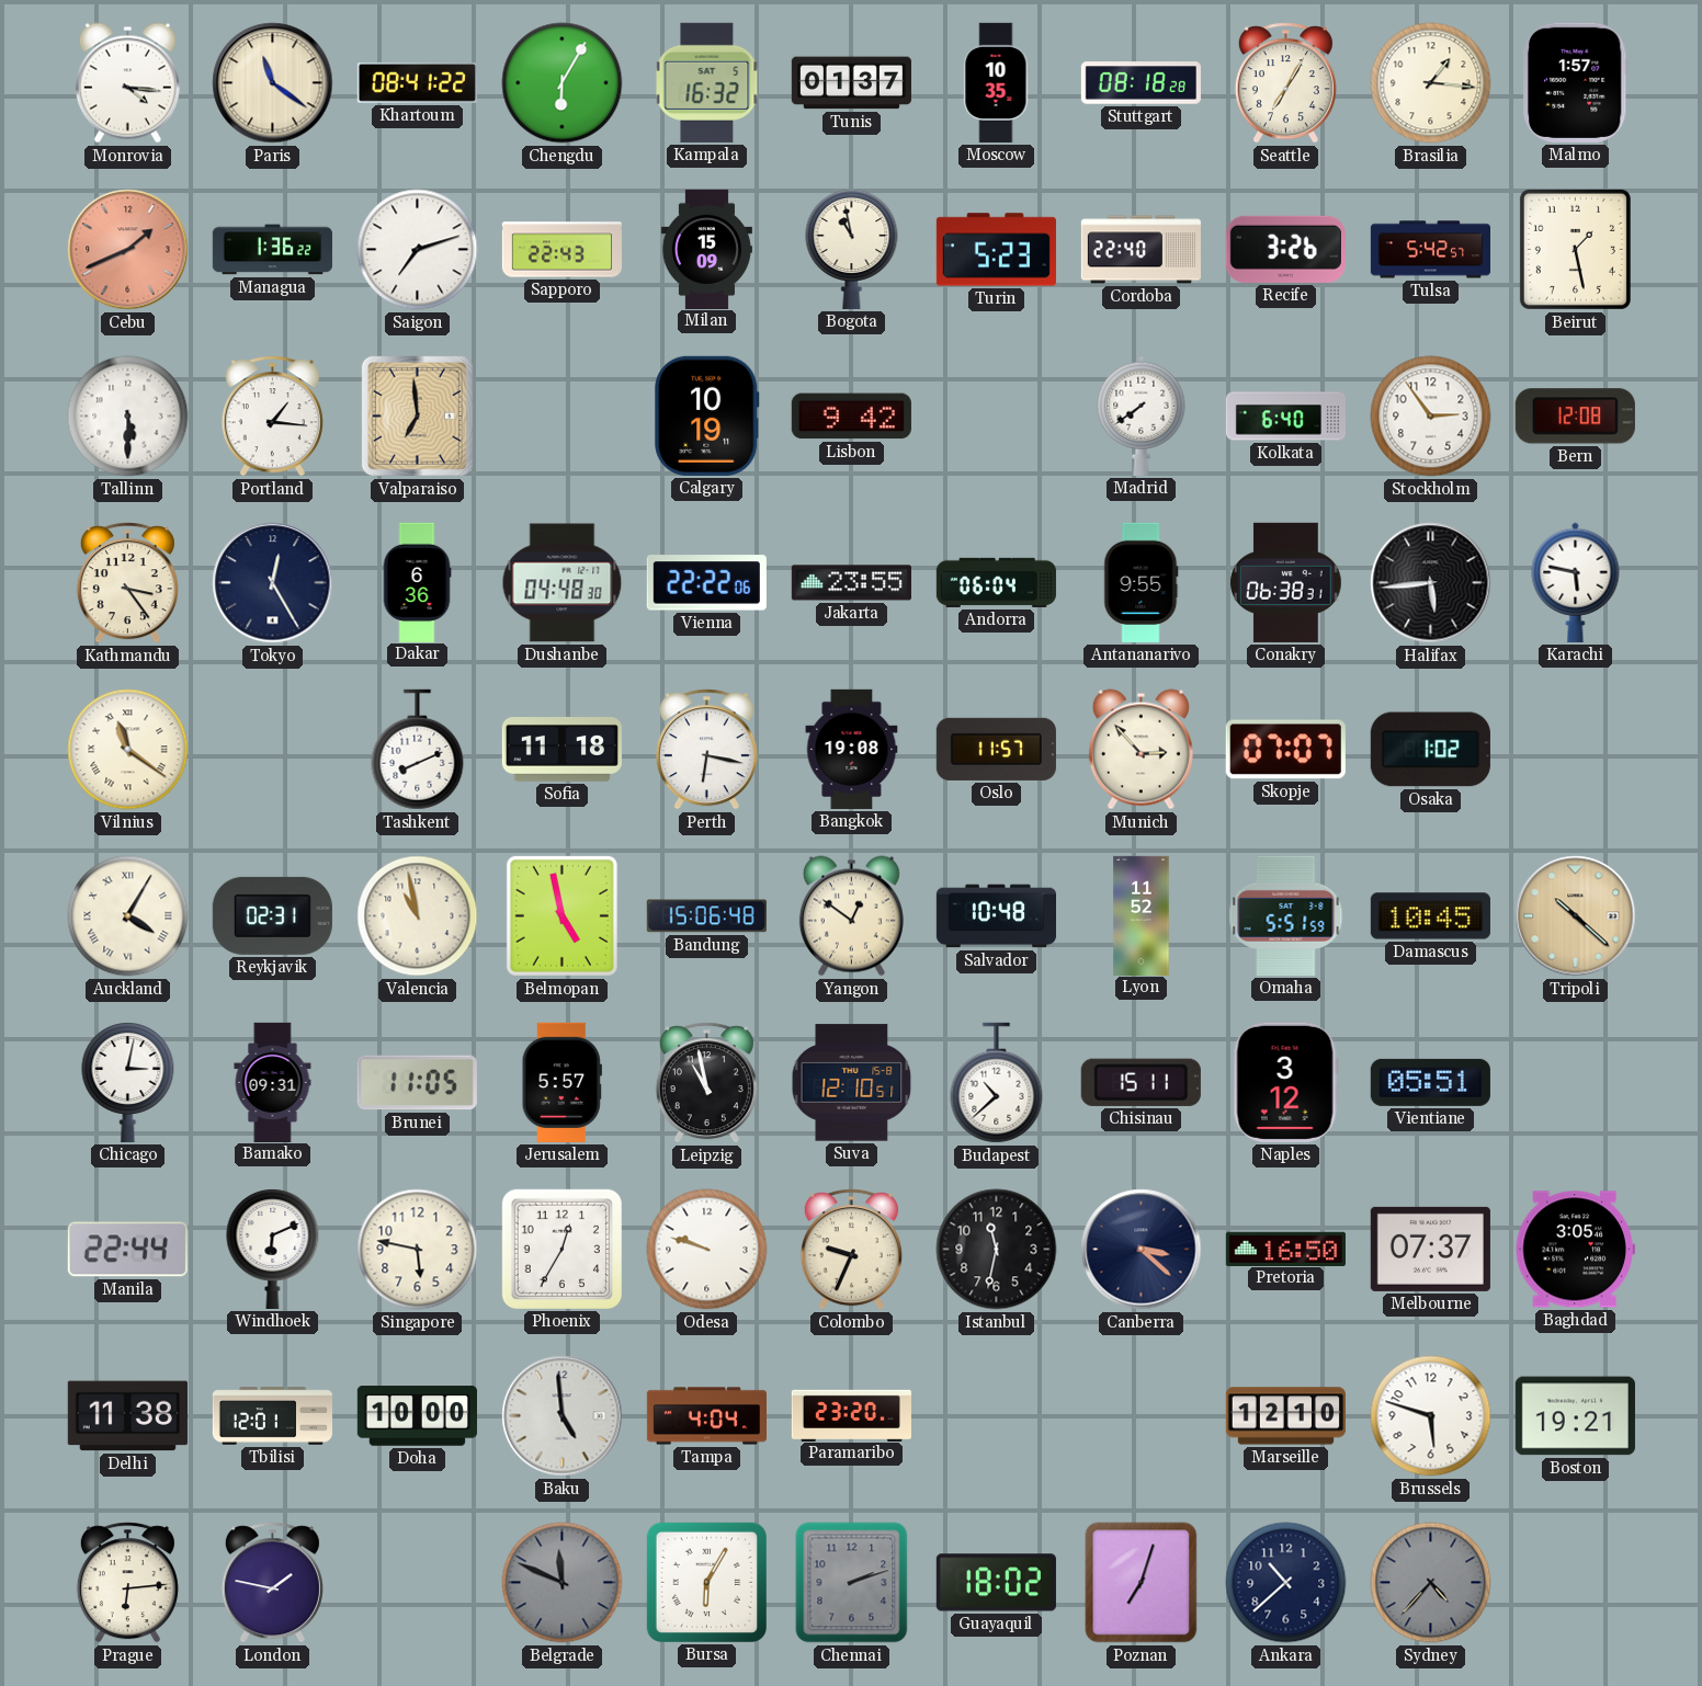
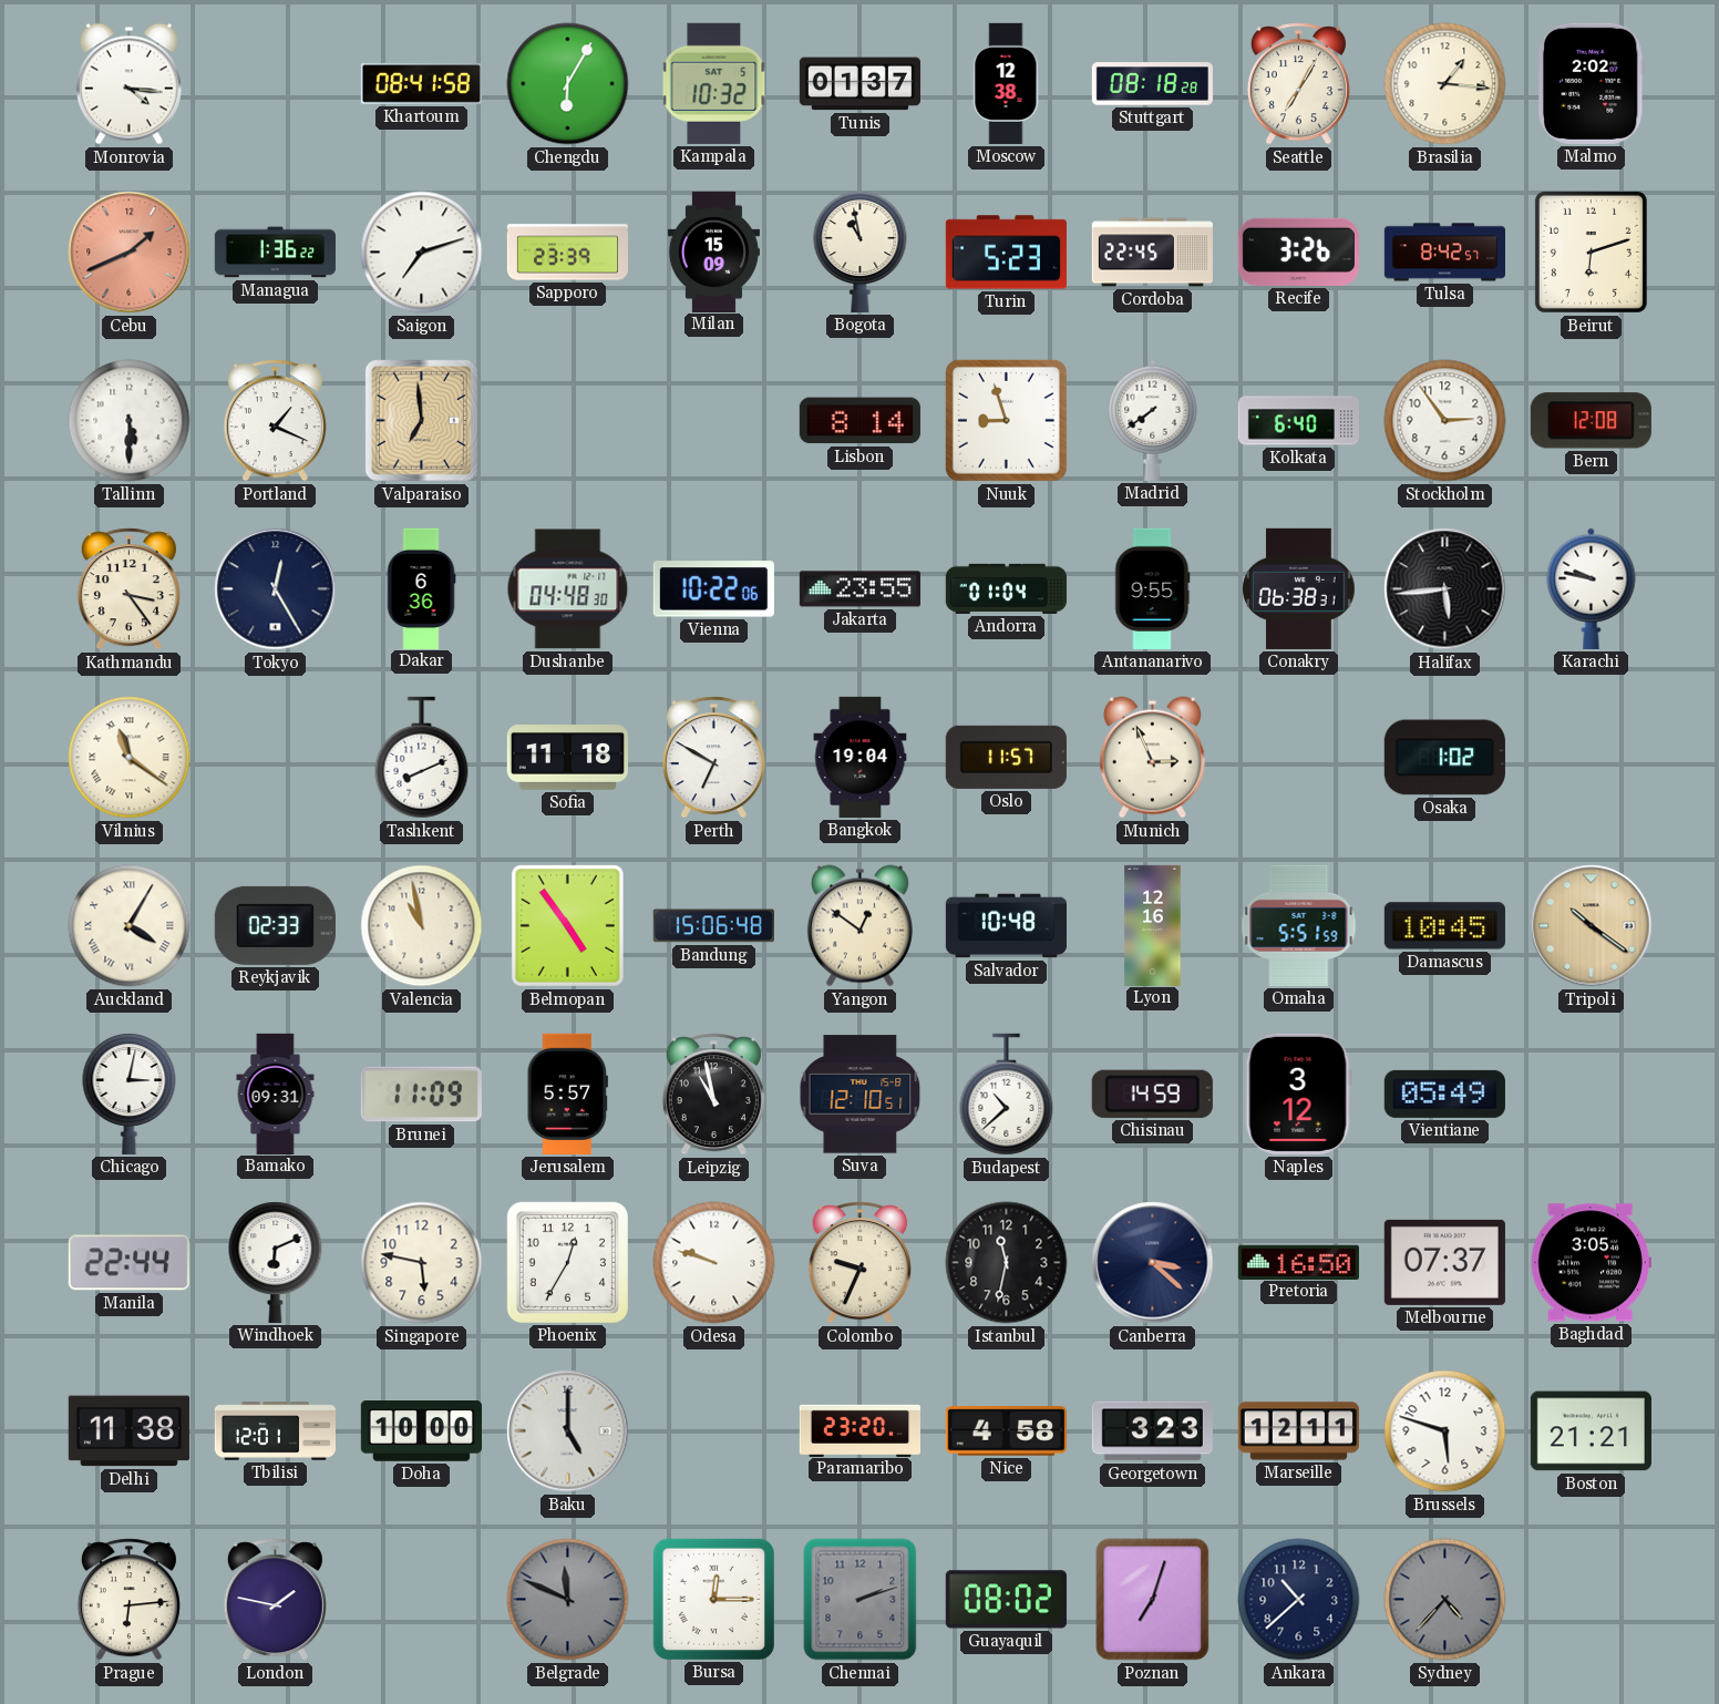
Paris: 11:21 -> none (273, 83)
Khartoum: 08:41:22 -> 08:41:58 (421, 83)
Kampala: 16:32 -> 10:32 (714, 83)
Moscow: 10:35 -> 12:38 (1007, 83)
Malmo: 1:57 -> 2:02 (1591, 83)
Sapporo: 22:43 -> 23:39 (567, 253)
Cordoba: 22:40 -> 22:45 (1152, 253)
Tulsa: 5:42 -> 8:42 (1444, 253)
Beirut: 1:28 -> 6:12 (1591, 252)
Portland: 1:16 -> 1:19 (275, 421)
Calgary: 10:19 -> none (707, 415)
Lisbon: 9:42 -> 8:14 (859, 421)
Nuuk: none -> 8:57 (1006, 420)
Vienna: 22:22 -> 10:22 (713, 589)
Andorra: 06:04 -> 01:04 (1006, 588)
Karachi: 5:47 -> 9:47 (1592, 588)
Perth: 6:17 -> 6:50 (713, 758)
Bangkok: 19:08 -> 19:04 (861, 757)
Munich: 2:53 -> 2:56 (1152, 758)
Skopje: 07:07 -> none (1285, 750)
Reykjavik: 02:31 -> 02:33 (275, 925)
Belmopan: 4:58 -> 4:54 (567, 925)
Lyon: 11:52 -> 12:16 (1153, 925)
Tripoli: 10:22 -> 10:21 (1592, 926)
Brunei: 11:05 -> 11:09 (421, 1095)
Chisinau: 15:11 -> 14:59 (1152, 1094)
Vientiane: 05:51 -> 05:49 (1444, 1094)
Baku: 4:59 -> 5:00 (568, 1431)
Tampa: 4:04 -> none (706, 1416)
Nice: none -> 4:58 (1006, 1431)
Georgetown: none -> 3:23 (1152, 1431)
Marseille: 12:10 -> 12:11 (1298, 1431)
Boston: 19:21 -> 21:21 (1591, 1431)
Bursa: 6:05 -> 12:15 (713, 1599)
Guayaquil: 18:02 -> 08:02 (1006, 1600)
